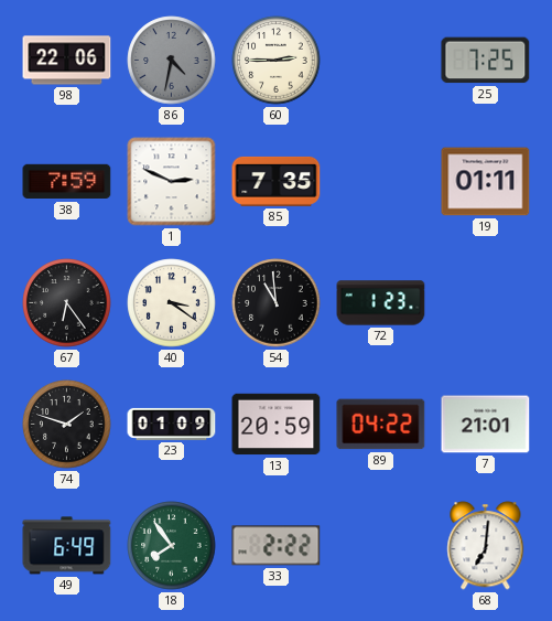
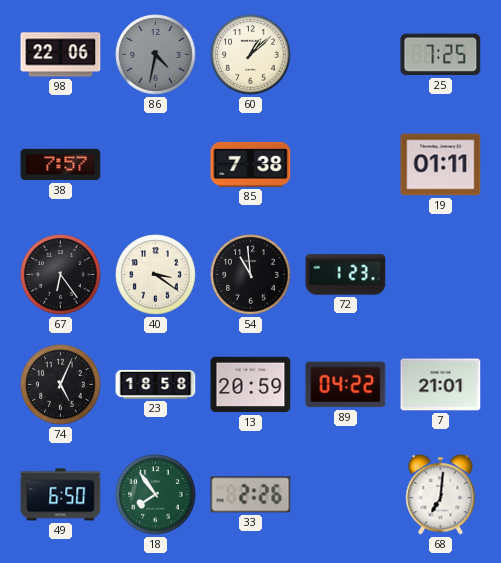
60: 2:45 -> 1:08 (251, 55)
38: 7:59 -> 7:57 (61, 165)
1: 2:49 -> none (172, 182)
85: 7:35 -> 7:38 (251, 164)
74: 1:48 -> 5:04 (61, 385)
23: 01:09 -> 18:58 (156, 384)
49: 6:49 -> 6:50 (61, 495)
33: 2:22 -> 2:26 (251, 495)
